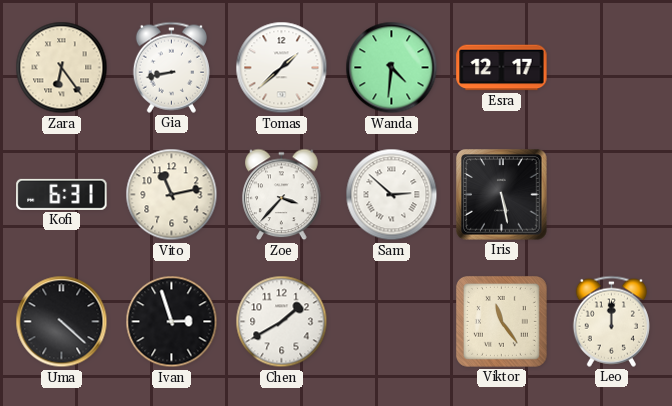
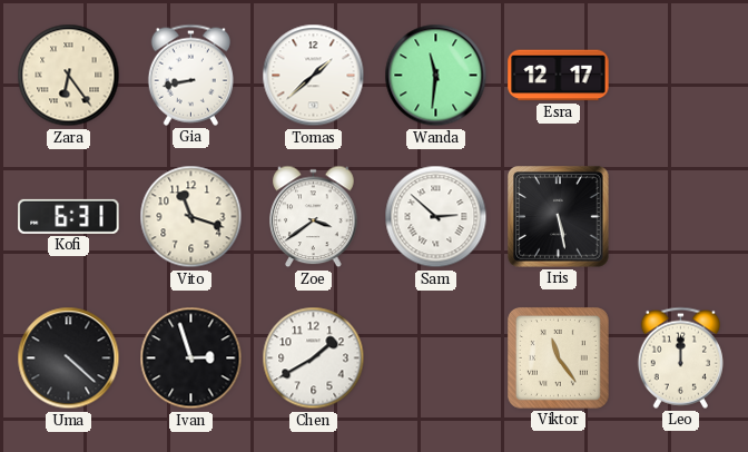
Wanda: 4:31 -> 11:31 (436, 76)
Vito: 11:13 -> 11:18 (191, 217)
Zoe: 3:37 -> 3:39 (314, 217)
